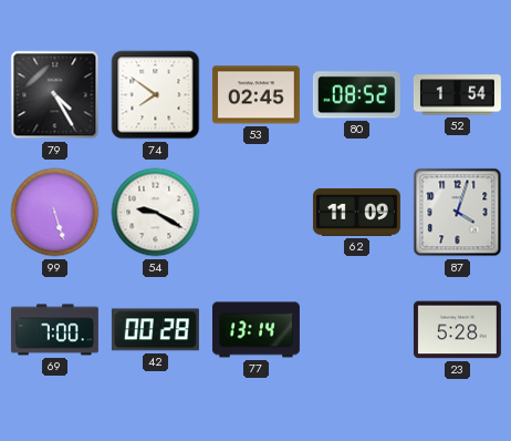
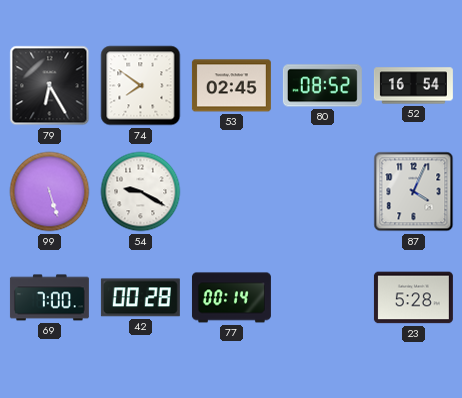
79: 4:25 -> 6:25 (50, 86)
52: 1:54 -> 16:54 (413, 86)
62: 11:09 -> none (356, 212)
87: 4:03 -> 4:04 (414, 192)
77: 13:14 -> 00:14 (231, 298)
